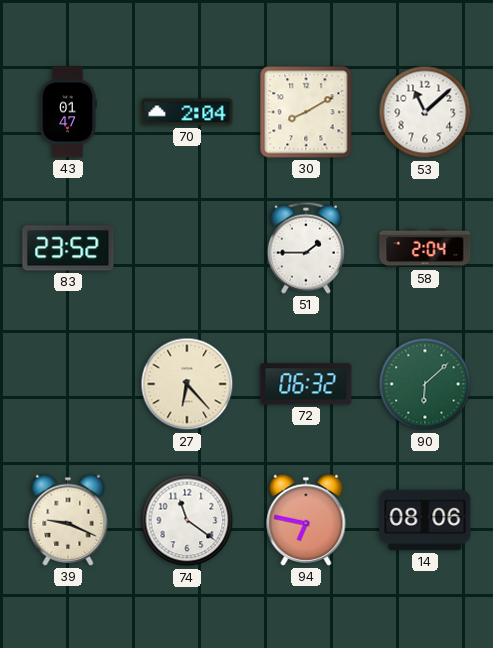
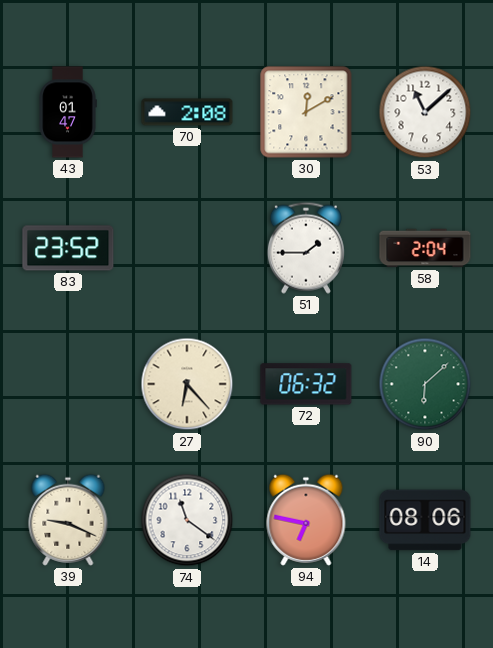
70: 2:04 -> 2:08 (187, 112)
30: 8:10 -> 12:10 (306, 112)
